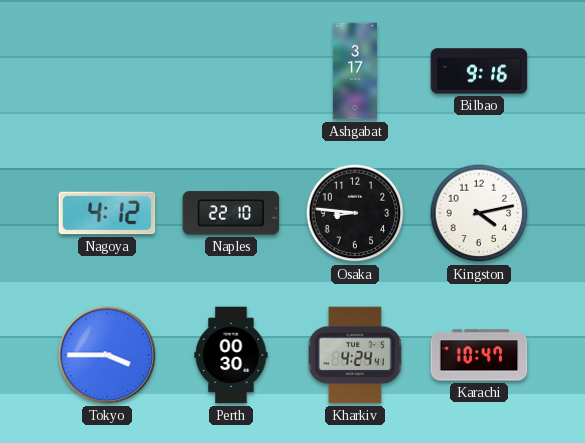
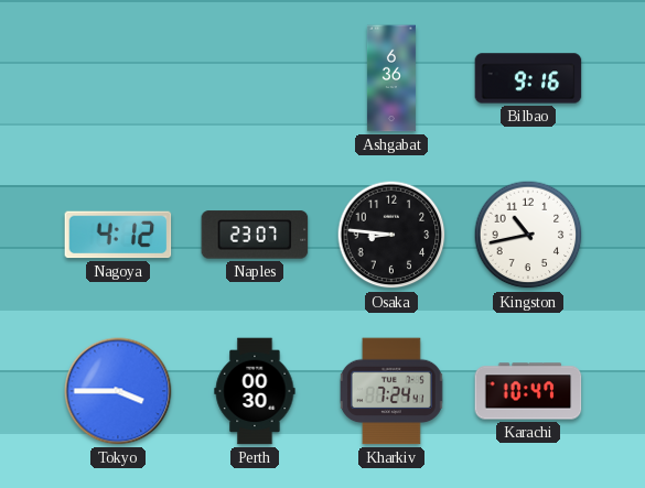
Ashgabat: 3:17 -> 6:36 (391, 78)
Naples: 22:10 -> 23:07 (255, 235)
Kingston: 4:13 -> 10:43 (528, 235)
Kharkiv: 4:24 -> 7:24 (391, 391)
